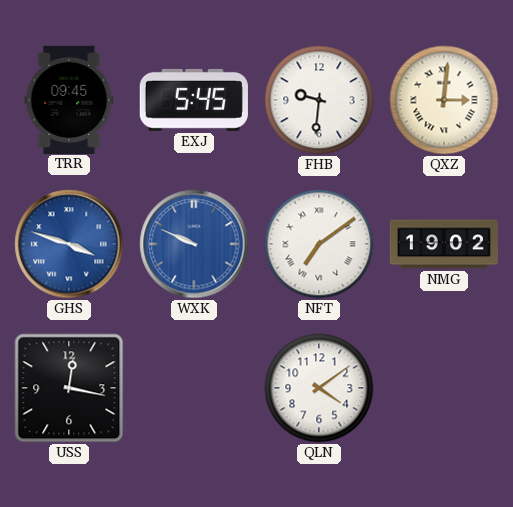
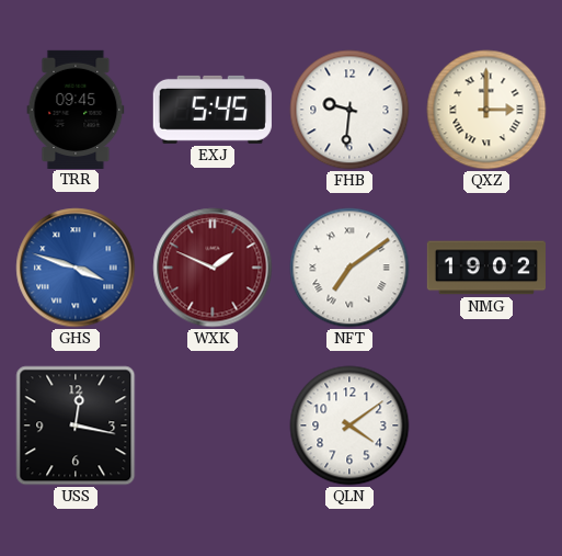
QXZ: 3:01 -> 3:00 (486, 110)
WXK: 9:49 -> 1:49 (213, 268)
WXK dial: blue -> burgundy (213, 268)
